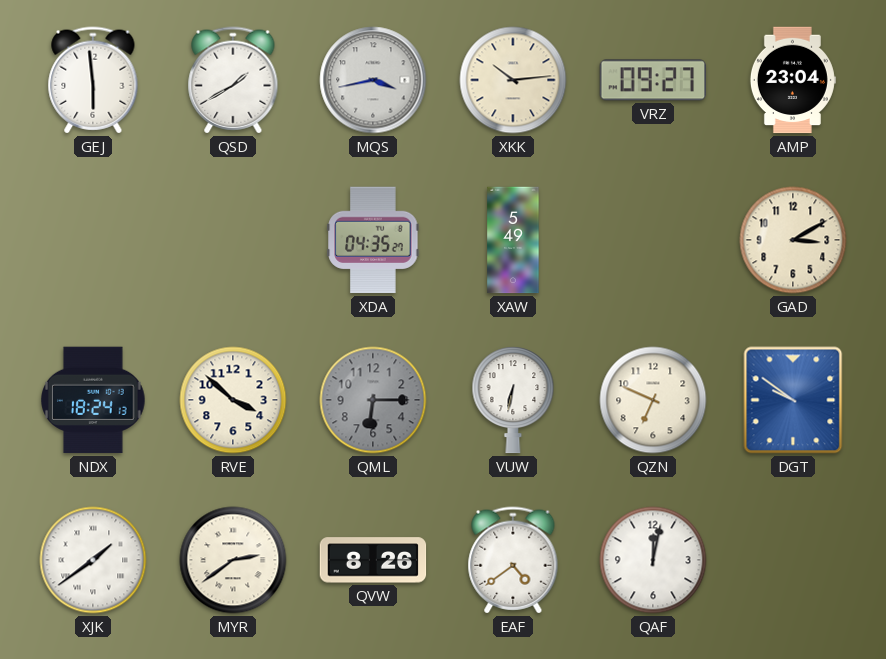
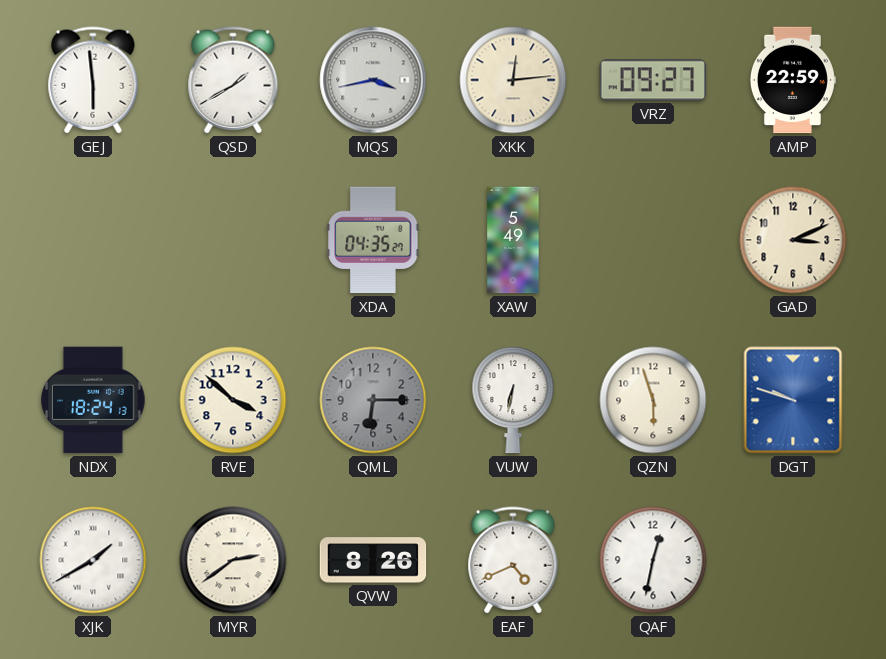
XKK: 10:14 -> 12:14 (513, 80)
AMP: 23:04 -> 22:59 (792, 80)
GAD: 3:10 -> 3:11 (793, 240)
QZN: 6:49 -> 5:57 (653, 400)
DGT: 9:51 -> 9:48 (793, 400)
XJK: 1:39 -> 1:40 (93, 560)
EAF: 4:39 -> 4:41 (513, 560)
QAF: 12:02 -> 12:32 (653, 560)
